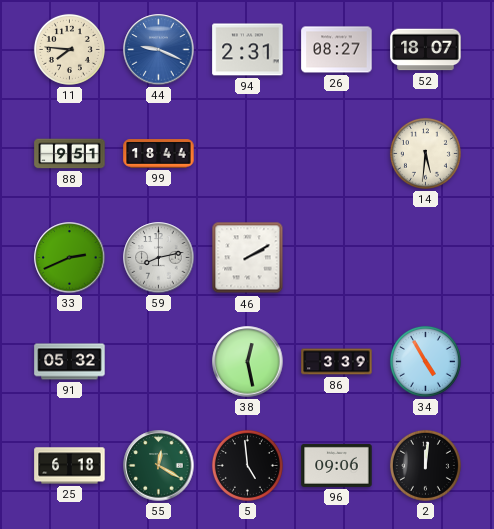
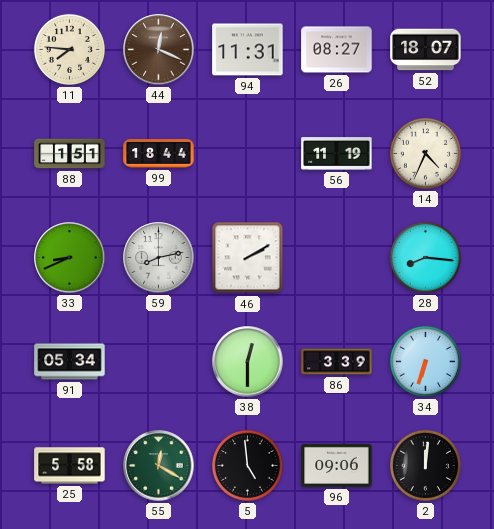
44: 9:19 -> 12:19 (159, 50)
44 dial: blue -> brown (159, 50)
94: 2:31 -> 11:31 (248, 50)
88: 9:51 -> 1:51 (70, 154)
56: none -> 11:19 (337, 154)
14: 5:31 -> 4:34 (425, 153)
33: 2:41 -> 8:41 (70, 258)
28: none -> 8:16 (425, 257)
91: 05:32 -> 05:34 (70, 362)
38: 12:28 -> 12:30 (248, 362)
34: 4:55 -> 6:33 (425, 361)
25: 6:18 -> 5:58 (70, 466)
